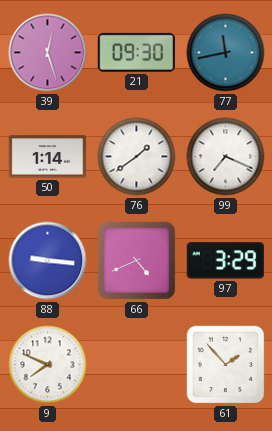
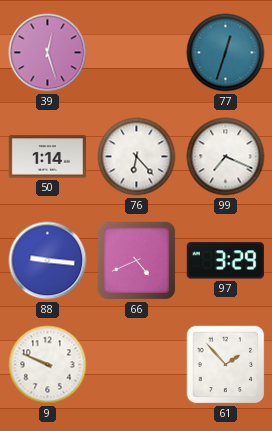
21: 09:30 -> none (136, 52)
77: 11:43 -> 12:33 (226, 53)
76: 1:39 -> 6:23 (137, 157)
9: 7:49 -> 9:49 (48, 365)
